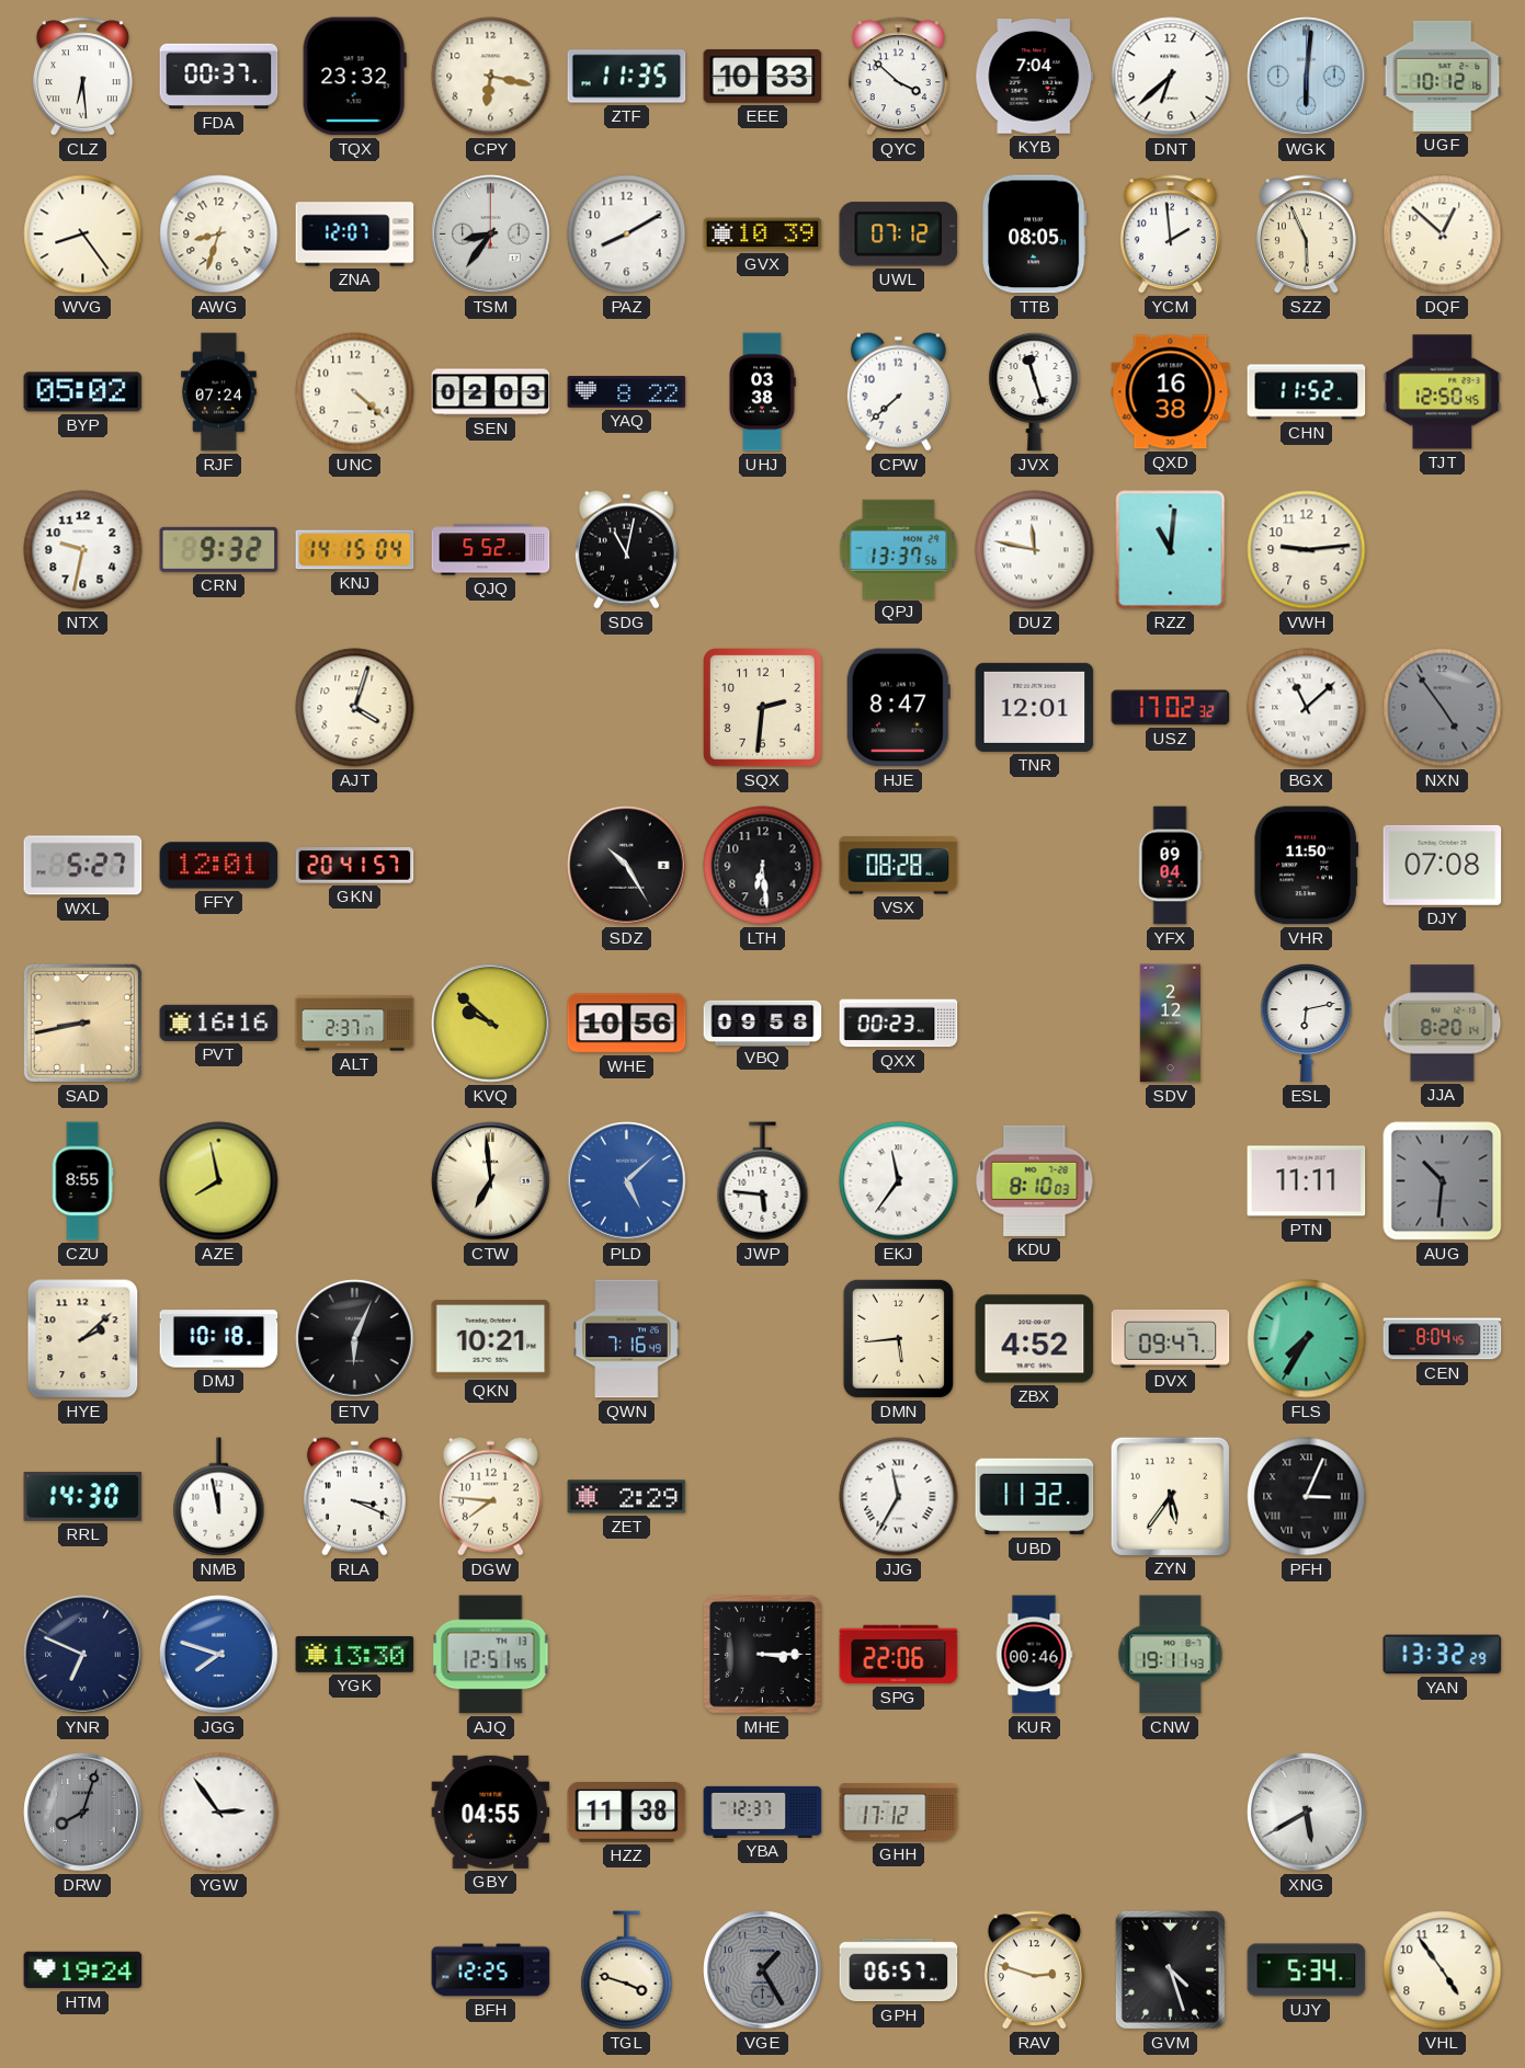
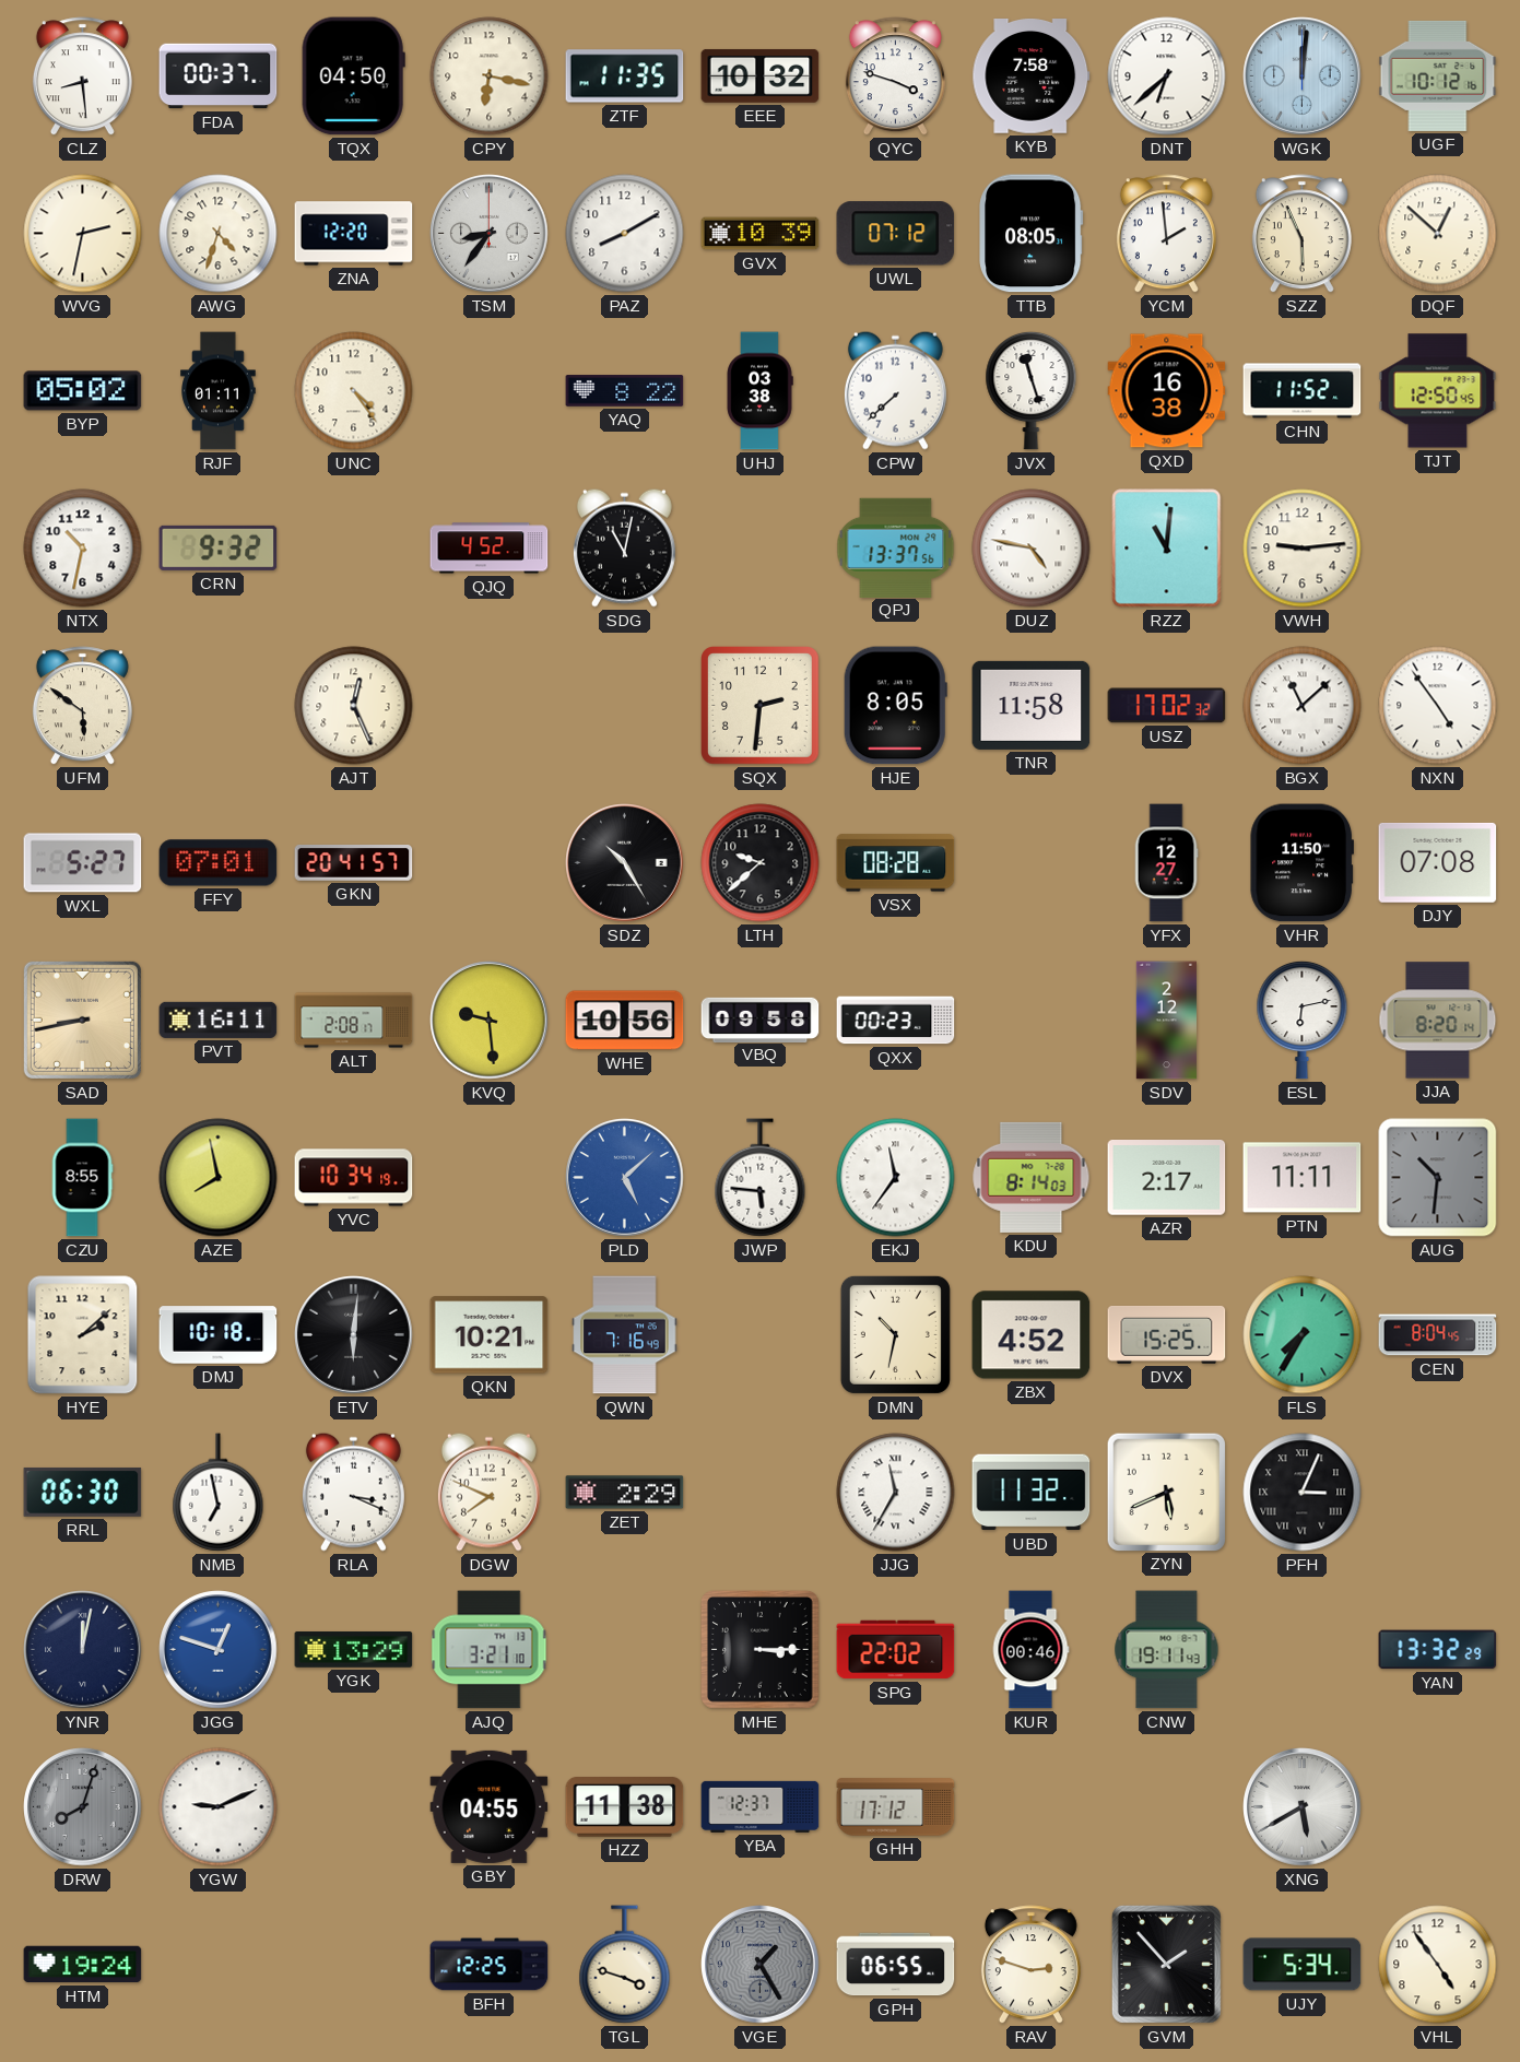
CLZ: 6:29 -> 8:29 (82, 76)
TQX: 23:32 -> 04:50 (353, 76)
EEE: 10:33 -> 10:32 (761, 75)
QYC: 3:52 -> 3:48 (895, 76)
KYB: 7:04 -> 7:58 (1032, 76)
WGK: 6:01 -> 12:01 (1303, 76)
WVG: 8:24 -> 2:32 (83, 234)
AWG: 8:33 -> 4:33 (219, 234)
ZNA: 12:07 -> 12:20 (354, 234)
RJF: 07:24 -> 01:11 (219, 391)
UNC: 4:22 -> 4:24 (354, 391)
SEN: 02:03 -> none (491, 392)
NTX: 9:32 -> 10:32 (83, 549)
KNJ: 14:15 -> none (355, 550)
QJQ: 5:52 -> 4:52 (490, 549)
DUZ: 11:47 -> 4:47 (1032, 549)
UFM: none -> 5:51 (82, 706)
AJT: 4:03 -> 12:26 (354, 706)
HJE: 8:47 -> 8:05 (895, 706)
TNR: 12:01 -> 11:58 (1032, 705)
NXN dial: grey -> white (1438, 706)
FFY: 12:01 -> 07:01 (219, 863)
LTH: 6:29 -> 9:38 (761, 863)
YFX: 09:04 -> 12:27 (1166, 863)
PVT: 16:16 -> 16:11 (219, 1020)
ALT: 2:37 -> 2:08 (354, 1021)
KVQ: 9:52 -> 9:29 (490, 1021)
YVC: none -> 10:34 (354, 1178)
CTW: 6:59 -> none (491, 1181)
KDU: 8:10 -> 8:14 (1032, 1177)
AZR: none -> 2:17 (1167, 1178)
ETV: 6:04 -> 6:01 (354, 1335)
DMN: 5:44 -> 10:32 (895, 1334)
DVX: 09:47 -> 15:25 (1167, 1335)
RRL: 14:30 -> 06:30 (83, 1492)
NMB: 11:58 -> 6:58 (219, 1493)
DGW: 7:46 -> 7:49 (488, 1492)
ZYN: 5:36 -> 5:41 (1166, 1492)
YNR: 6:49 -> 12:02 (83, 1650)
JGG: 7:48 -> 12:48 (219, 1650)
YGK: 13:30 -> 13:29 (354, 1649)
AJQ: 12:51 -> 3:21 (490, 1650)
SPG: 22:06 -> 22:02 (896, 1650)
YGW: 2:54 -> 9:11 (219, 1807)
GPH: 06:57 -> 06:55 (896, 1965)
GVM: 4:27 -> 1:53 (1166, 1964)
